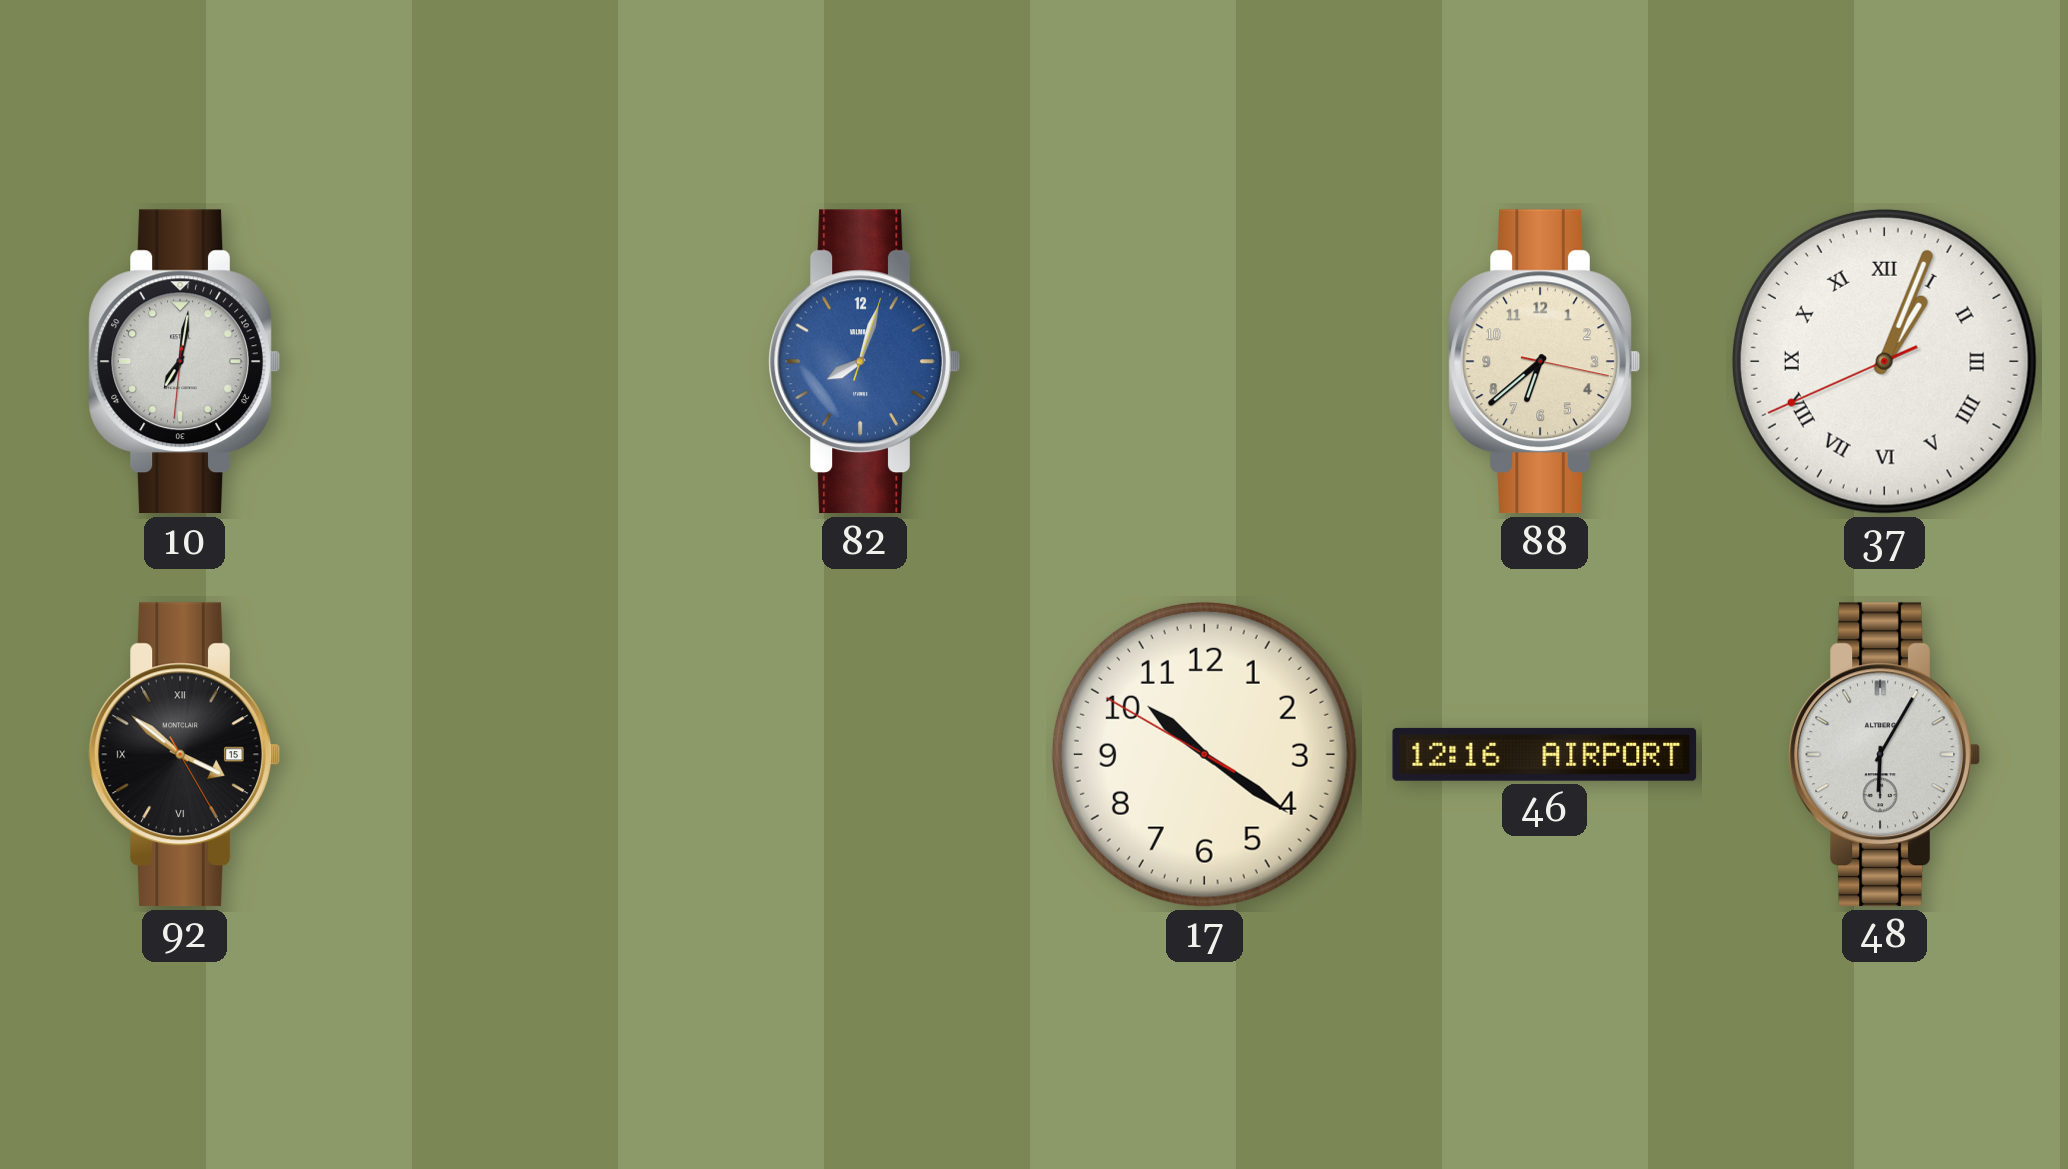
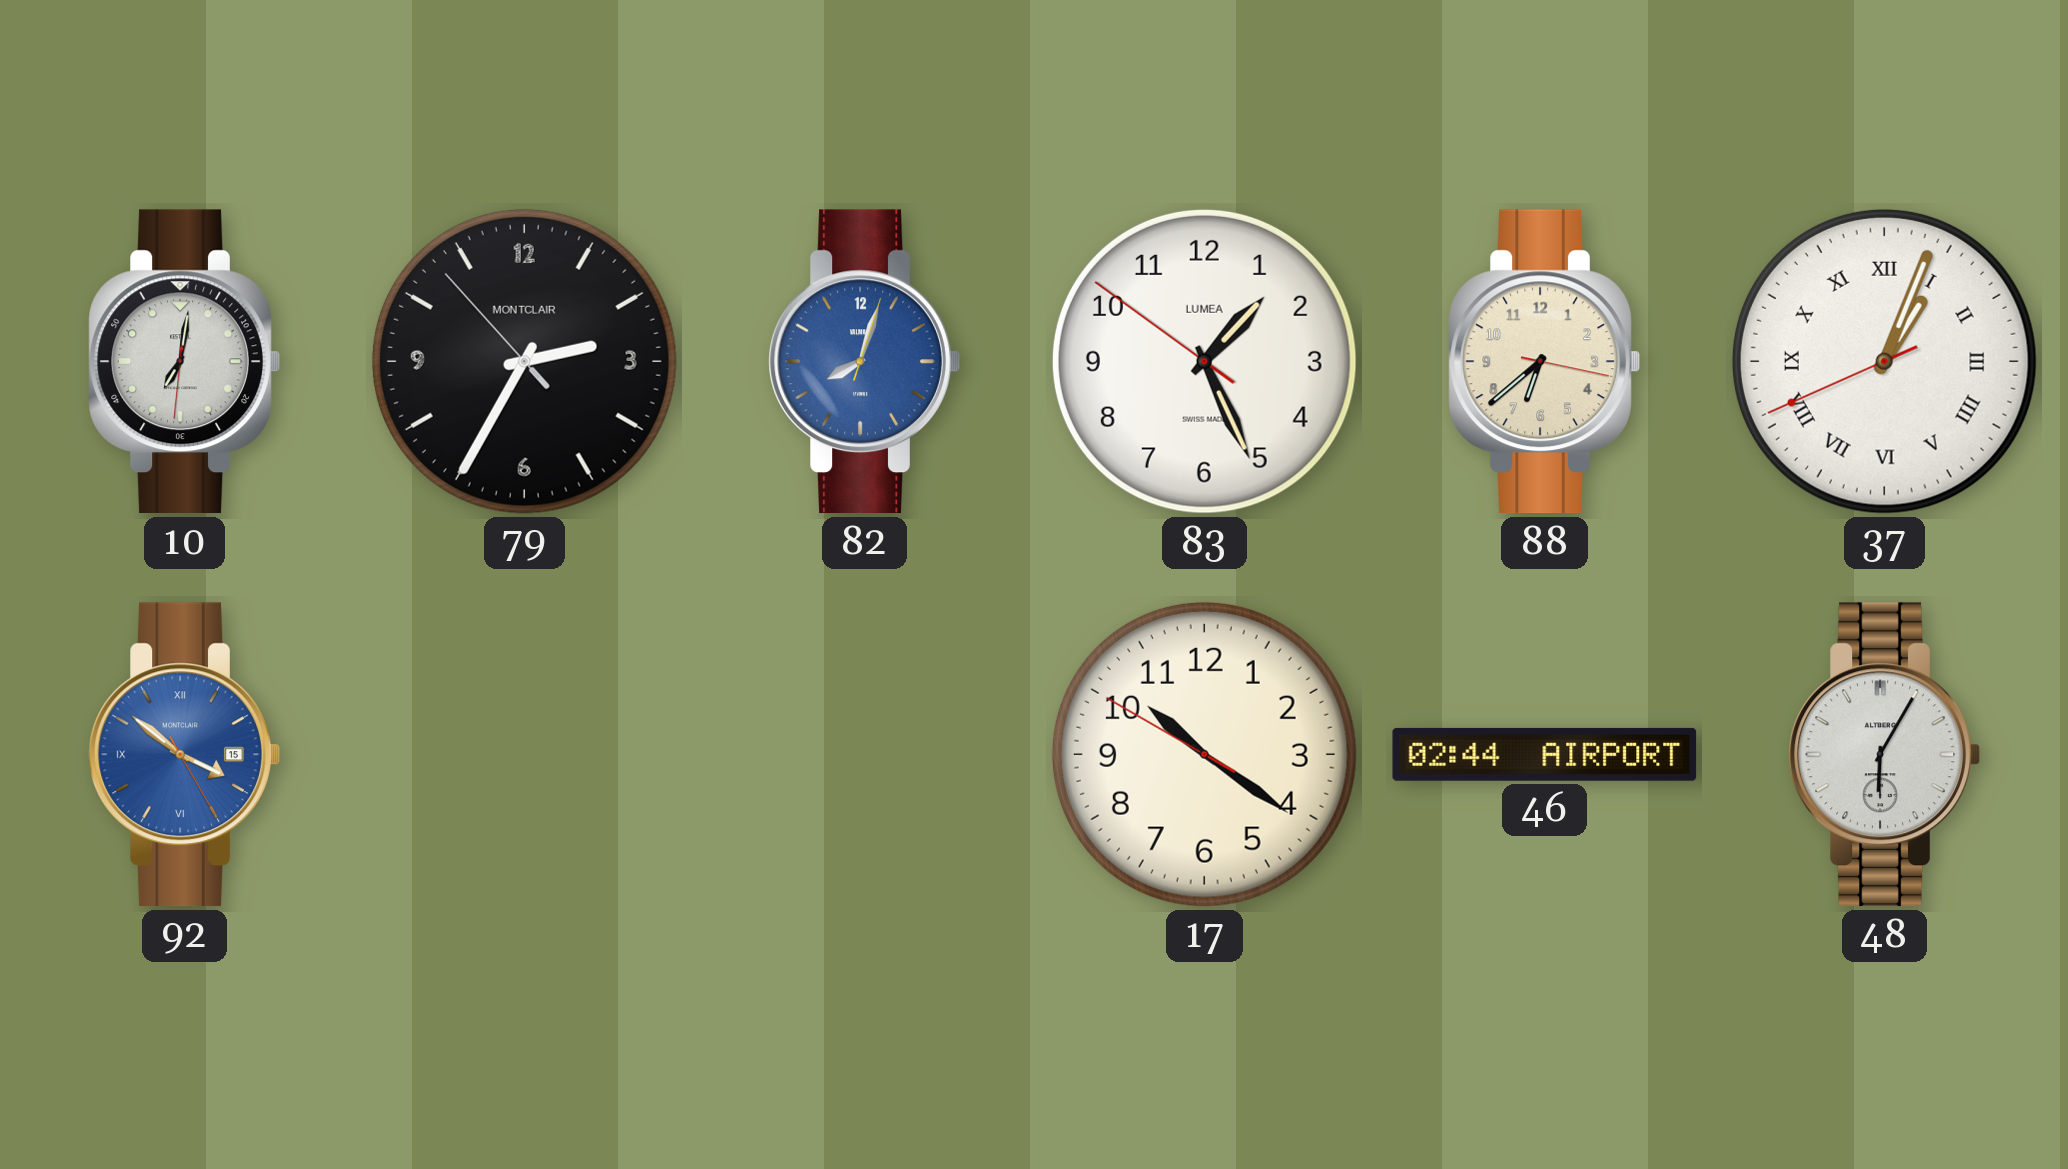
79: none -> 2:34 (524, 361)
83: none -> 1:25 (1204, 361)
92 dial: black -> blue (184, 755)
46: 12:16 -> 02:44 (1545, 754)
